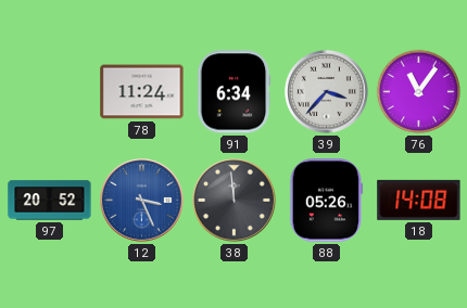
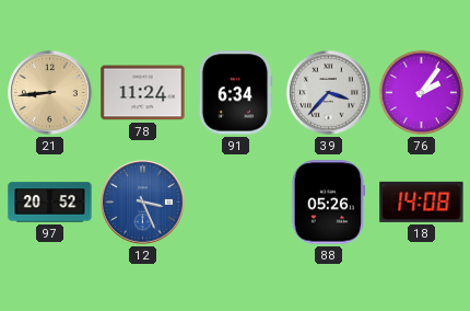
21: none -> 8:44 (50, 93)
76: 11:06 -> 2:06 (421, 92)
38: 11:59 -> none (235, 201)
